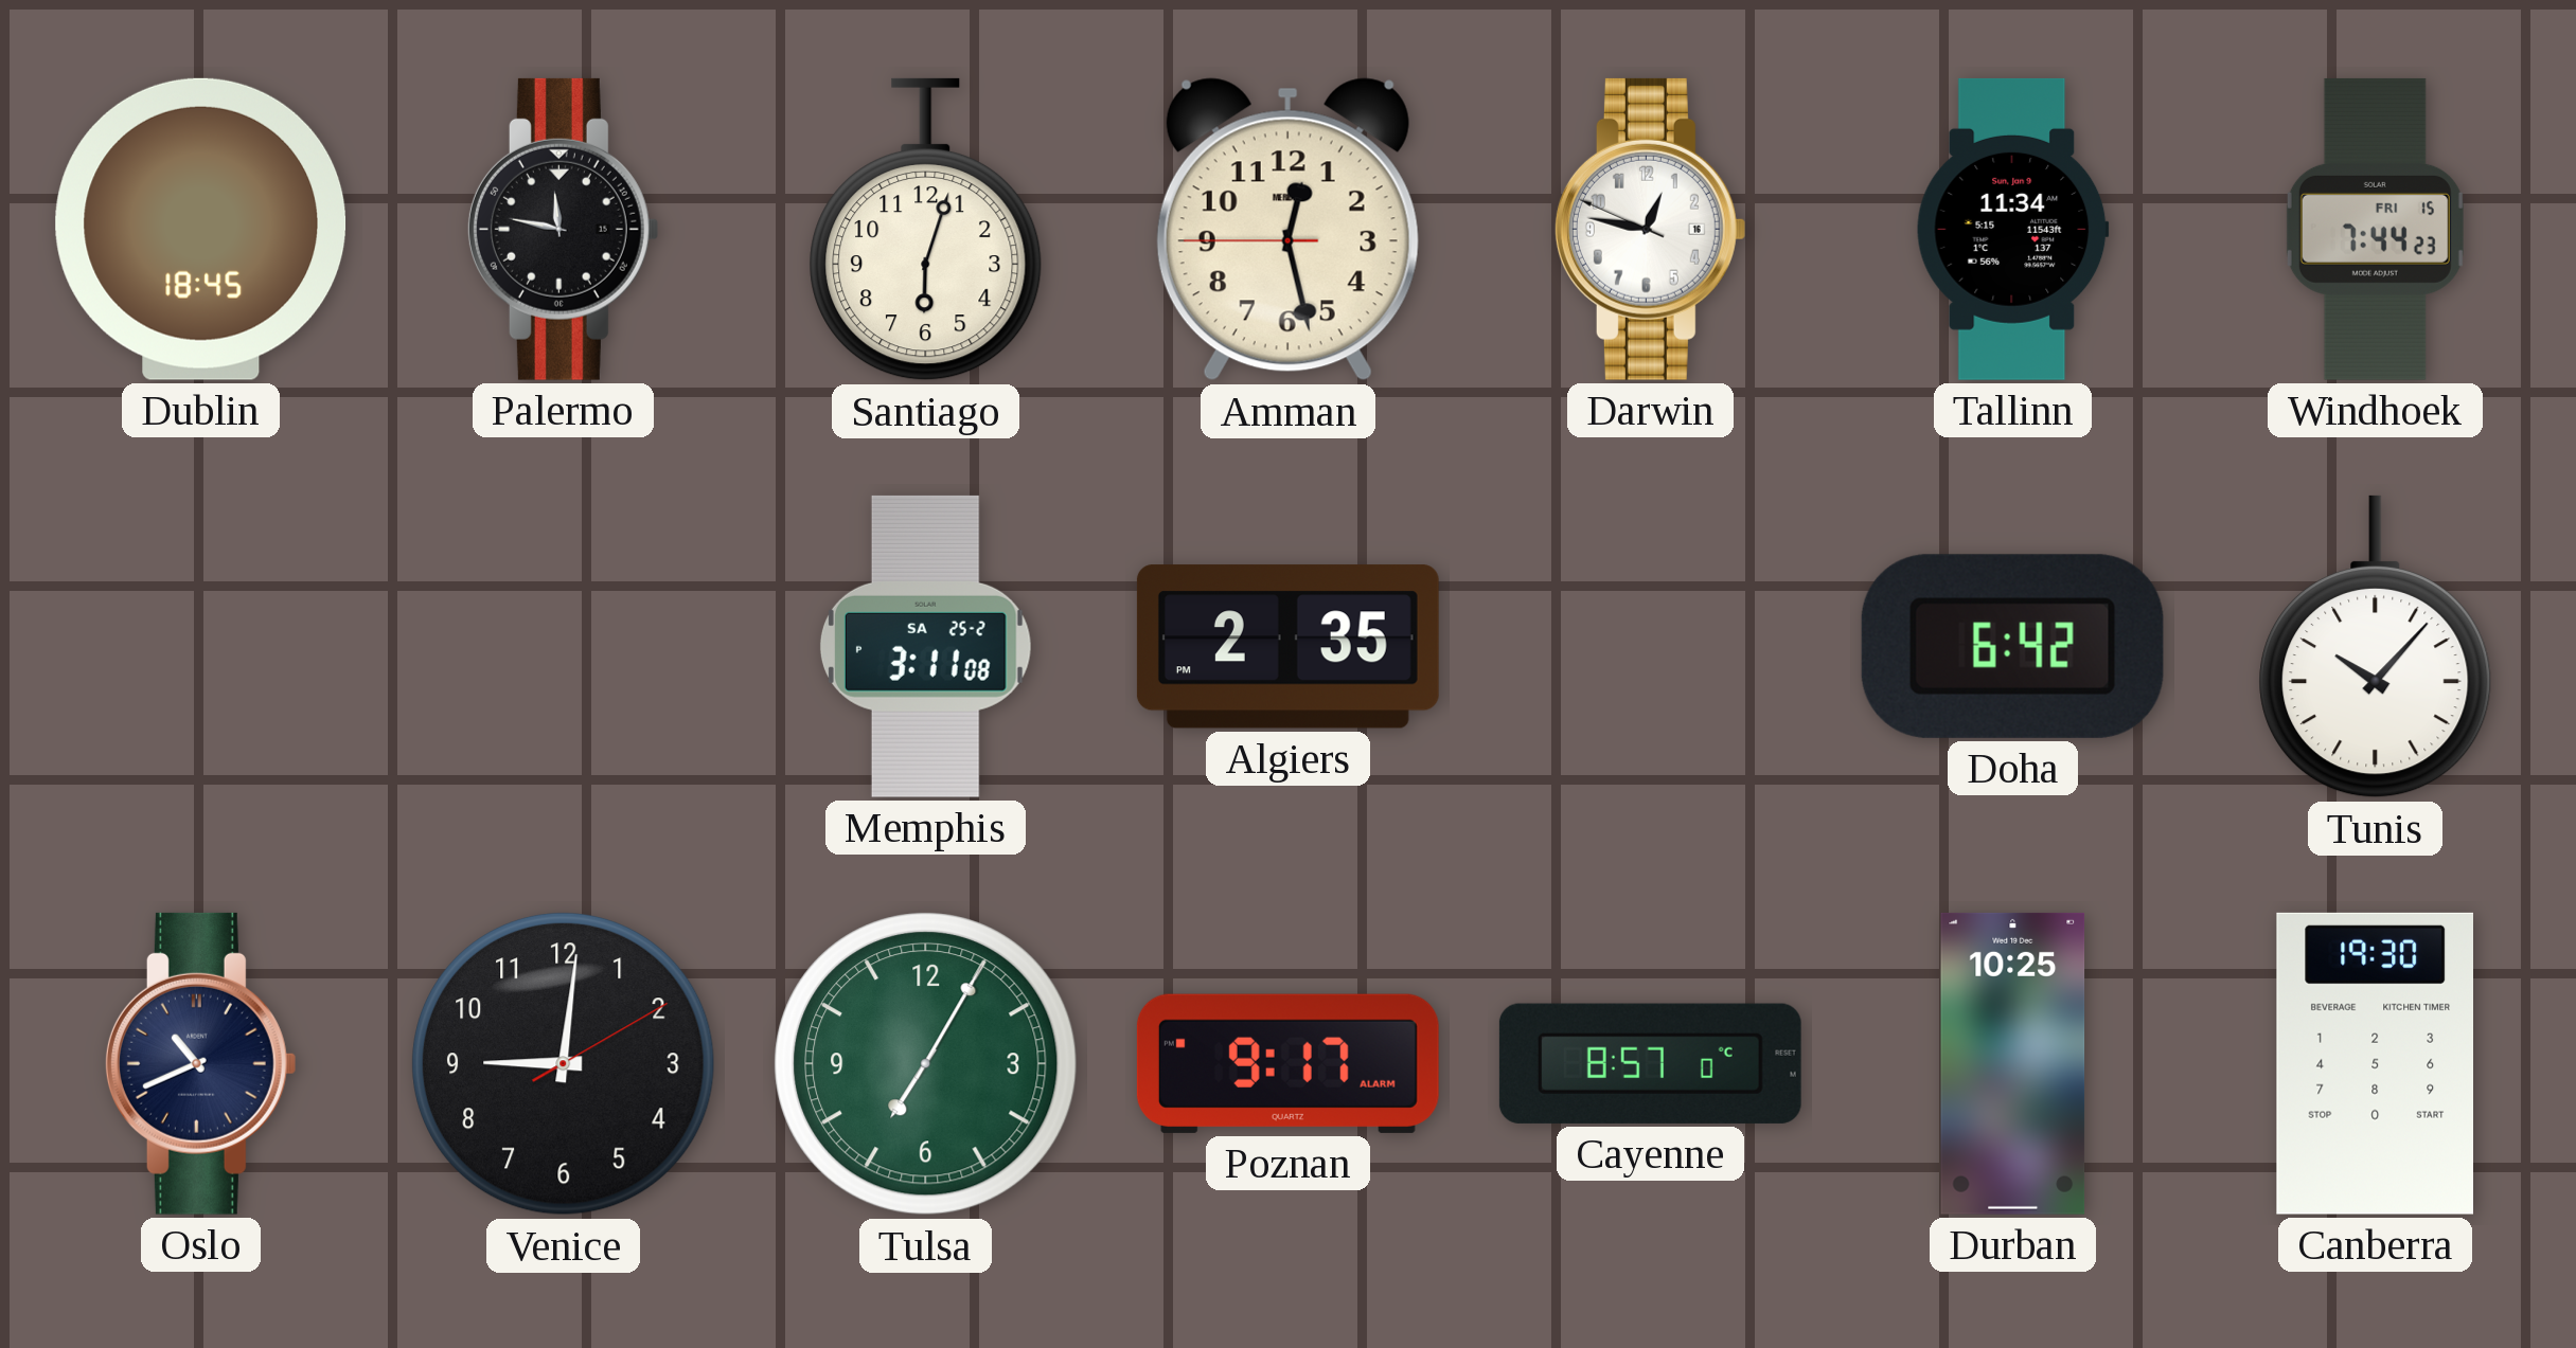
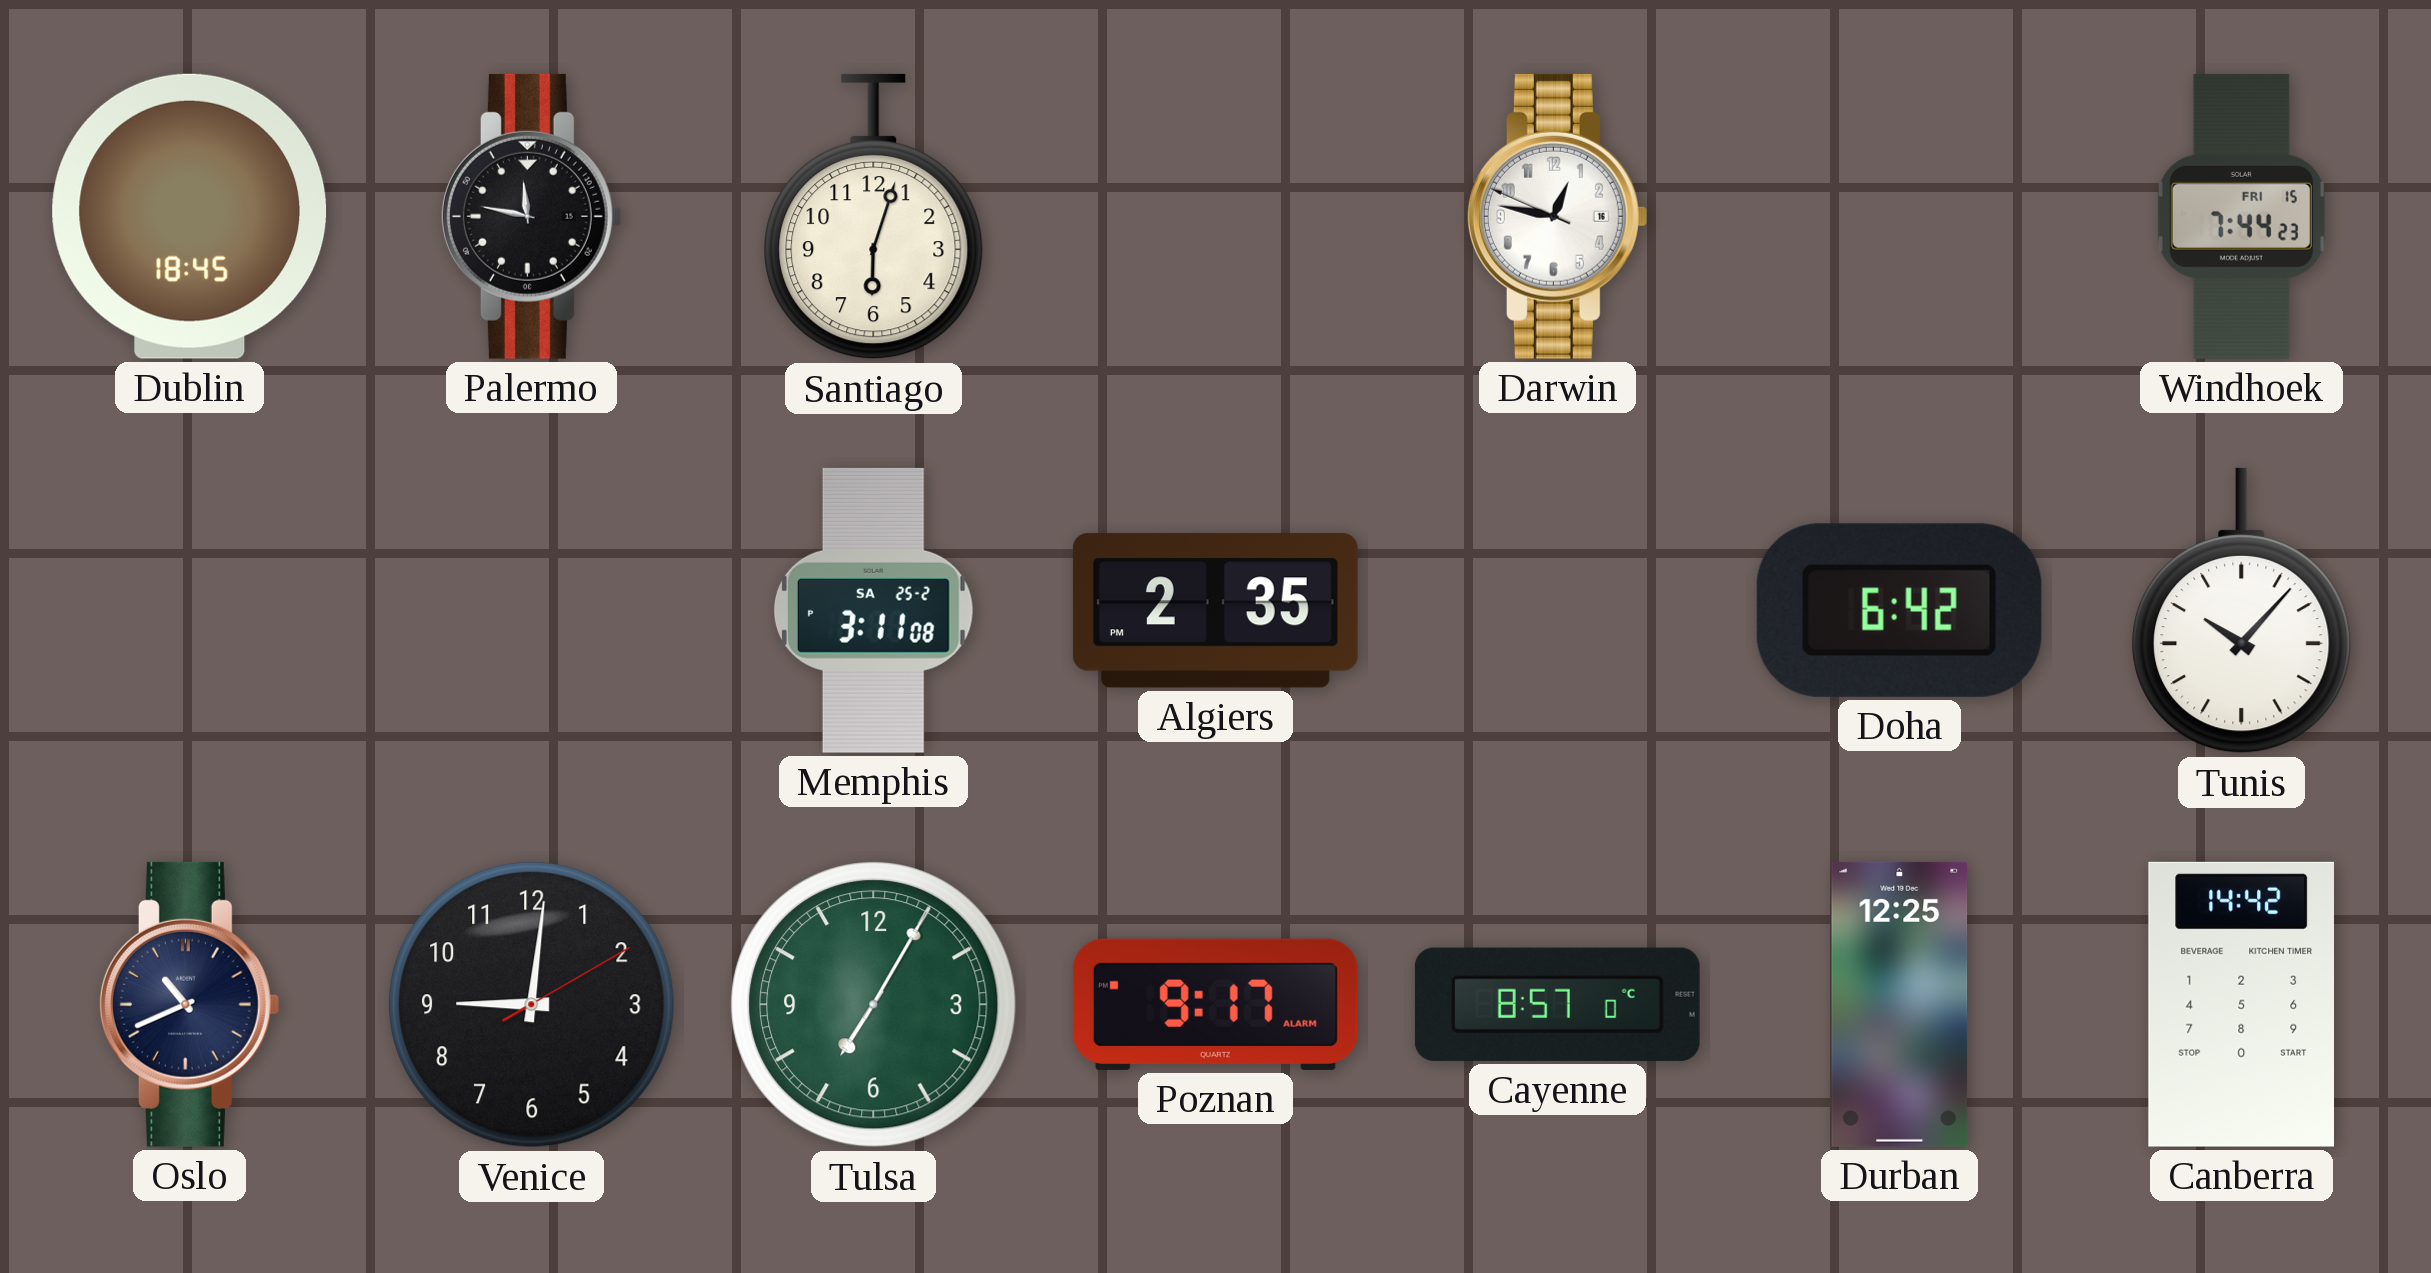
Amman: 12:27 -> none (1287, 230)
Tallinn: 11:34 -> none (2012, 229)
Durban: 10:25 -> 12:25 (1900, 1004)
Canberra: 19:30 -> 14:42 (2241, 1004)
